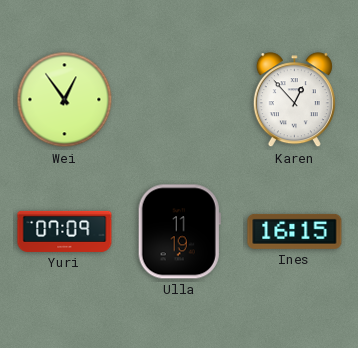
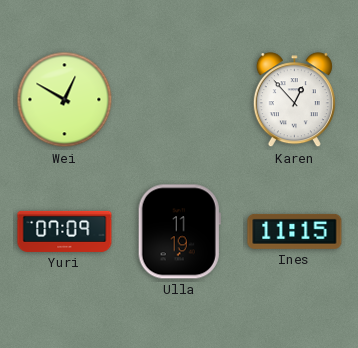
Wei: 12:54 -> 12:50 (65, 100)
Ines: 16:15 -> 11:15 (295, 231)
